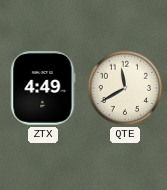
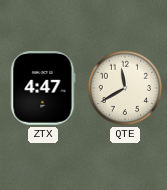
ZTX: 4:49 -> 4:47 (43, 88)
